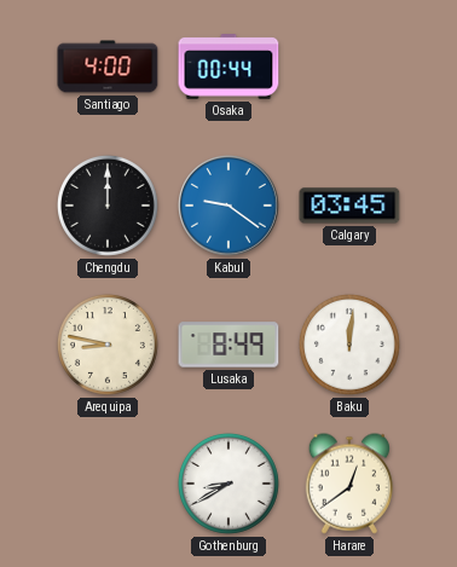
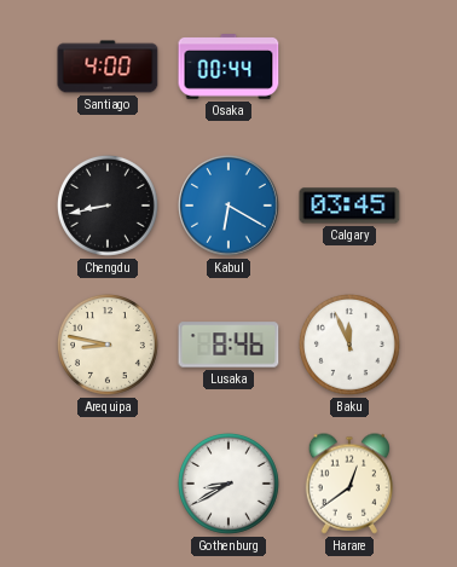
Chengdu: 12:00 -> 8:43 (108, 206)
Kabul: 9:21 -> 6:20 (228, 206)
Lusaka: 8:49 -> 8:46 (228, 345)
Baku: 12:01 -> 11:56 (349, 345)
